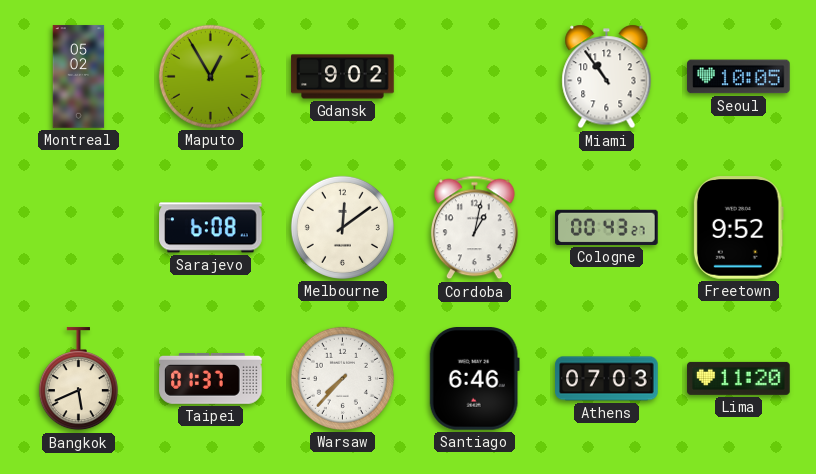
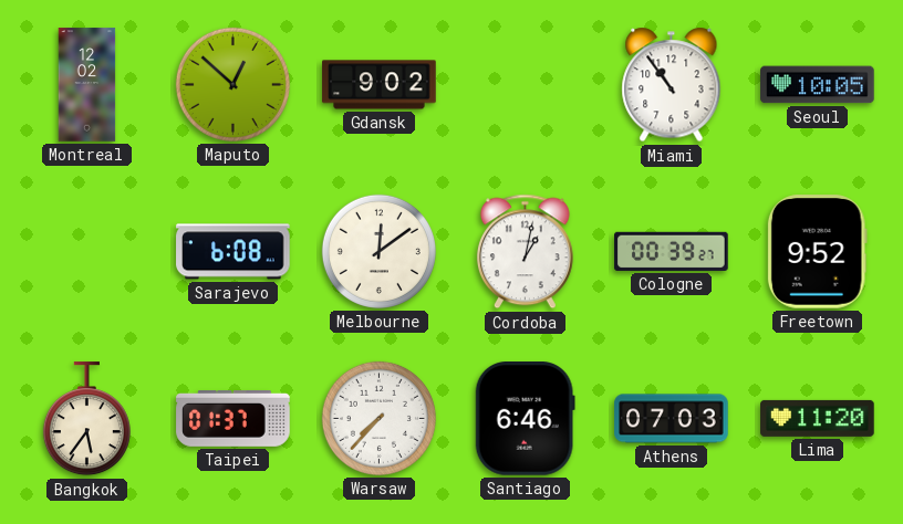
Montreal: 05:02 -> 12:02 (87, 85)
Maputo: 12:55 -> 12:52 (232, 84)
Cologne: 00:43 -> 00:39 (672, 251)
Bangkok: 5:41 -> 5:36 (86, 419)
